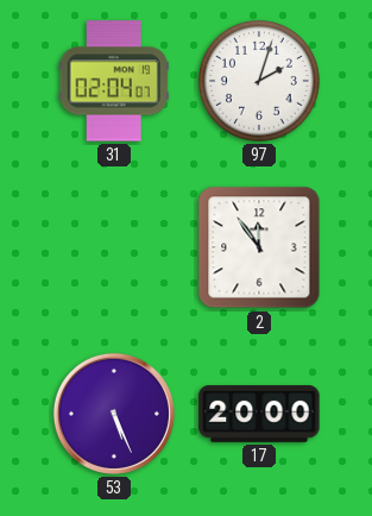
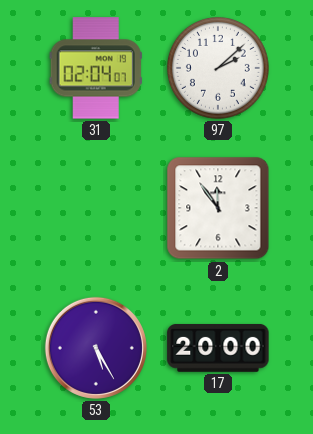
97: 2:03 -> 2:08 (219, 69)
53: 5:26 -> 5:25 (96, 348)
